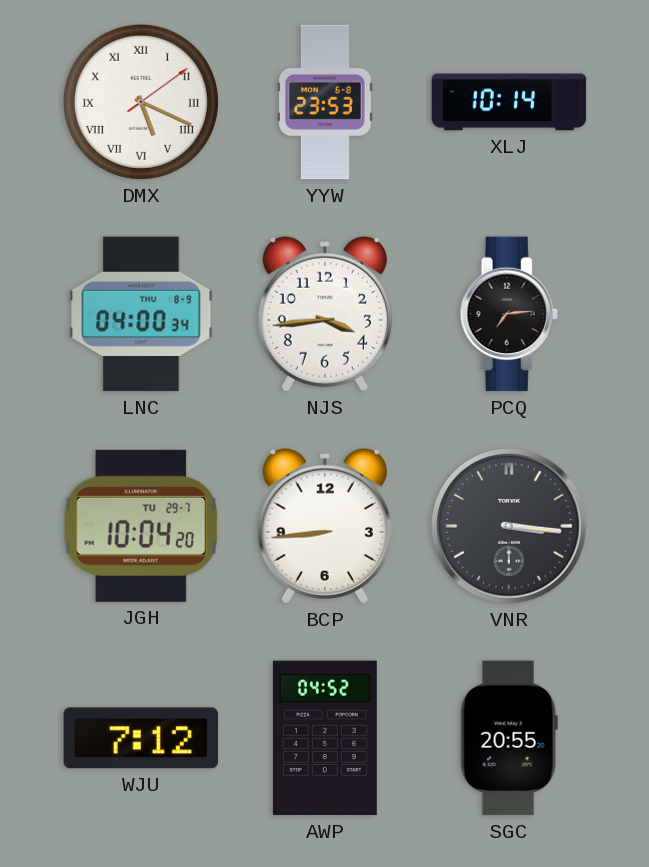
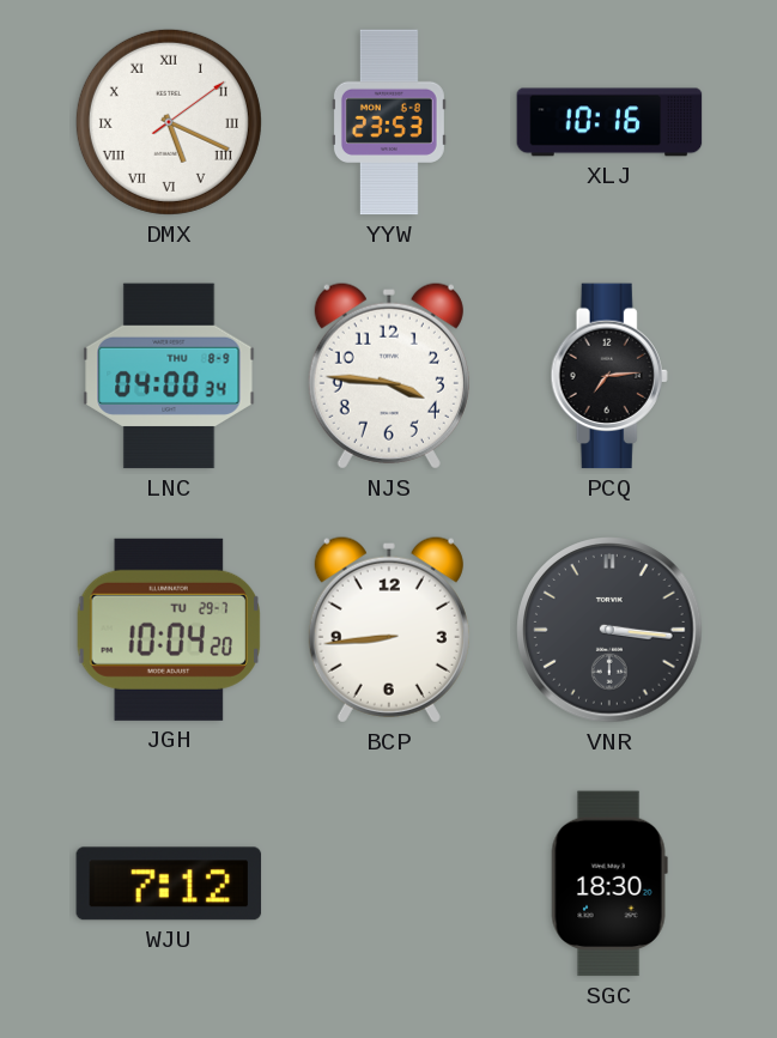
XLJ: 10:14 -> 10:16 (609, 122)
NJS: 3:44 -> 3:46 (389, 376)
AWP: 04:52 -> none (325, 738)
SGC: 20:55 -> 18:30 (609, 884)
